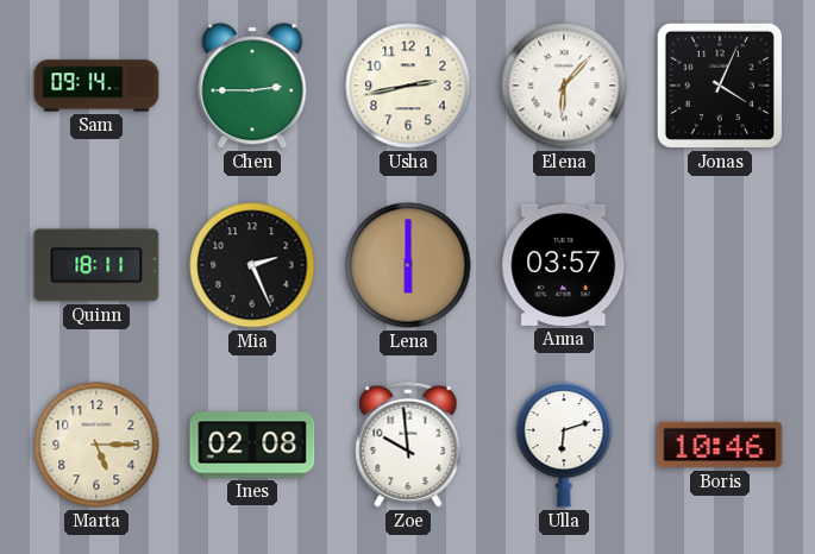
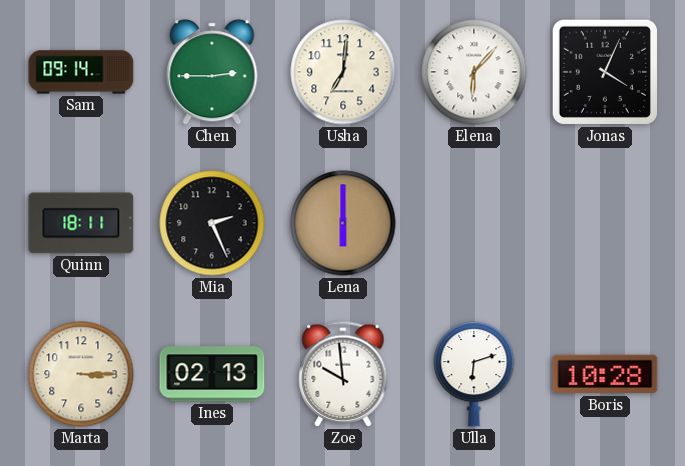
Usha: 2:43 -> 7:01 (343, 72)
Anna: 03:57 -> none (564, 265)
Marta: 5:15 -> 3:15 (81, 374)
Ines: 02:08 -> 02:13 (212, 374)
Boris: 10:46 -> 10:28 (605, 374)
